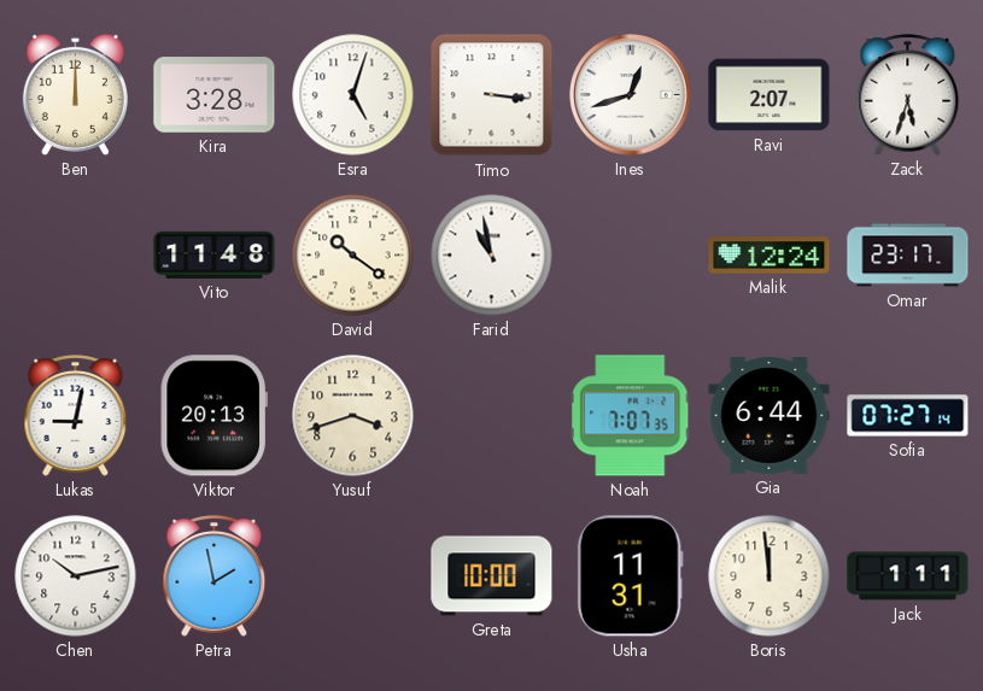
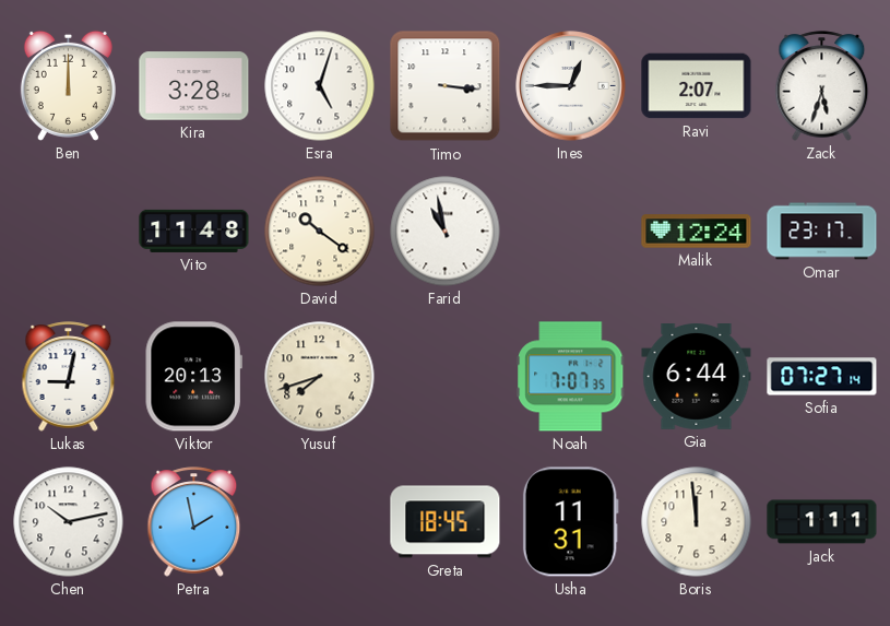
Ines: 12:42 -> 12:45 (571, 86)
Yusuf: 3:42 -> 7:42 (320, 377)
Greta: 10:00 -> 18:45 (446, 522)
